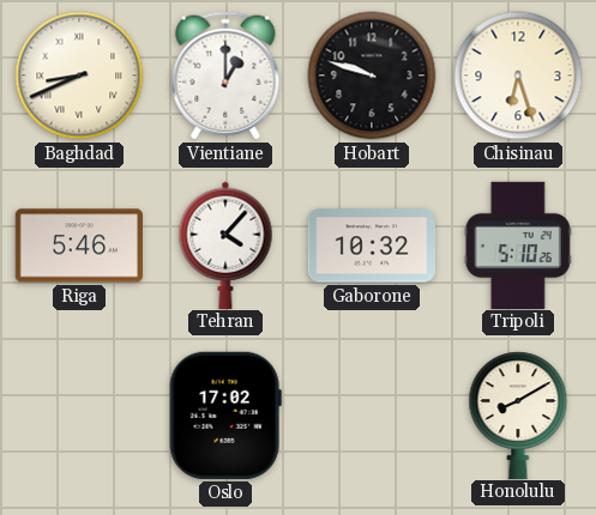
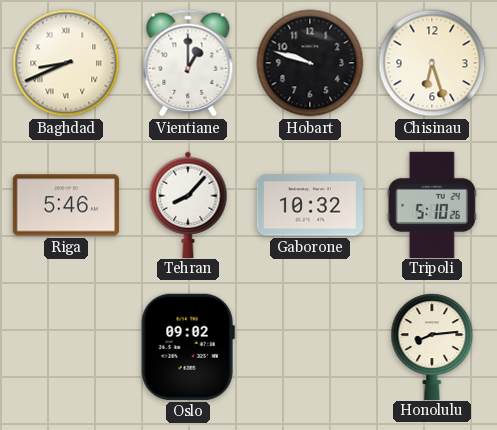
Tehran: 4:07 -> 8:07 (188, 204)
Oslo: 17:02 -> 09:02 (188, 347)
Honolulu: 8:10 -> 8:14 (432, 346)
